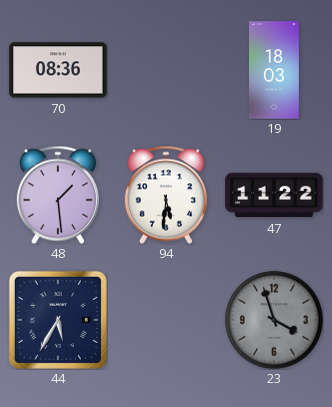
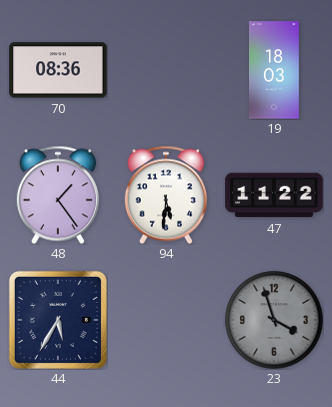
48: 1:29 -> 1:24 (58, 195)
